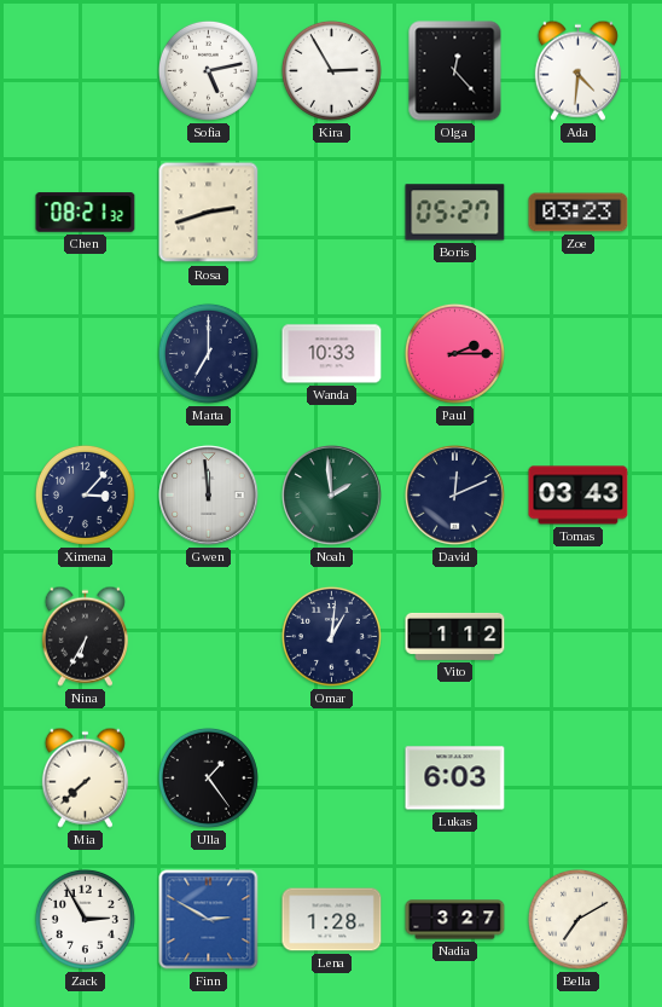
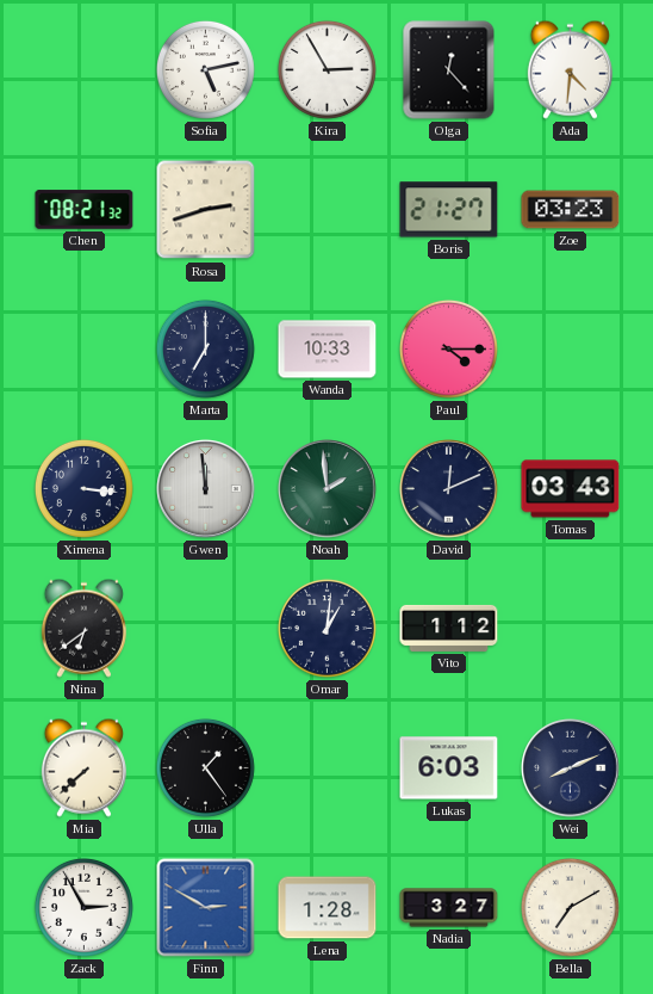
Boris: 05:27 -> 21:27 (449, 210)
Paul: 2:15 -> 4:15 (448, 348)
Ximena: 3:07 -> 3:16 (83, 488)
Nina: 6:35 -> 6:39 (83, 628)
Wei: none -> 8:11 (571, 768)
